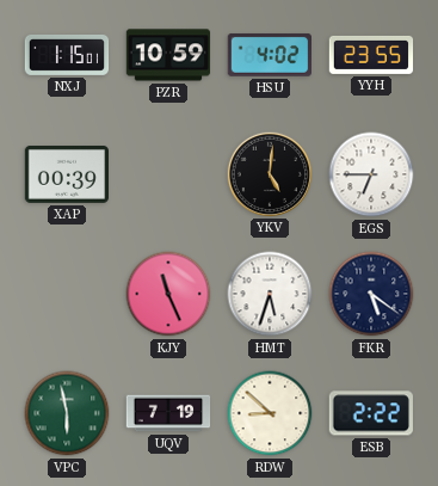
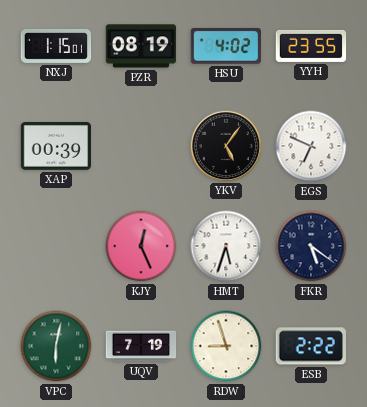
PZR: 10:59 -> 08:19 (141, 46)
YKV: 5:01 -> 5:06 (225, 145)
EGS: 6:45 -> 6:49 (311, 146)
KJY: 11:26 -> 12:26 (141, 246)
VPC: 5:58 -> 6:02 (56, 346)
RDW: 8:52 -> 8:57 (226, 346)
